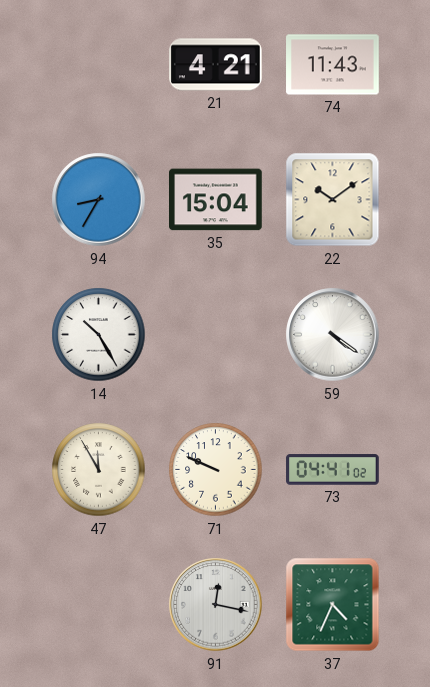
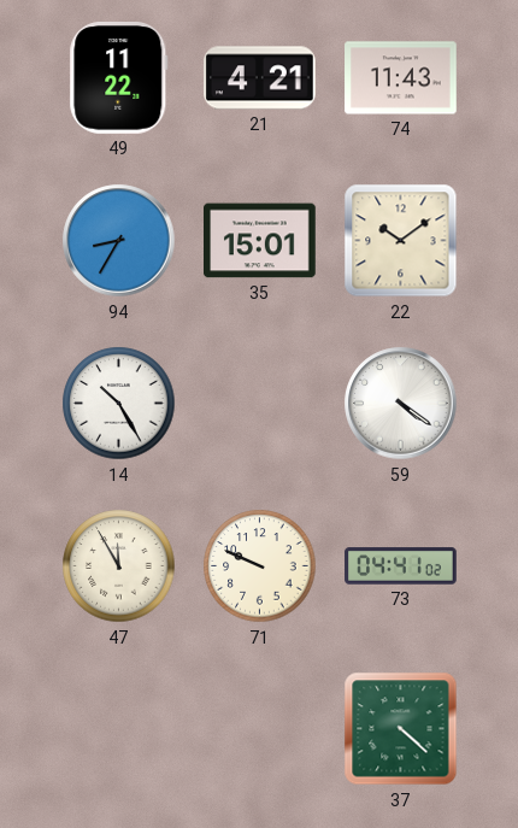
49: none -> 11:22 (119, 78)
35: 15:04 -> 15:01 (260, 241)
91: 12:17 -> none (216, 605)
37: 4:34 -> 4:22 (401, 729)
